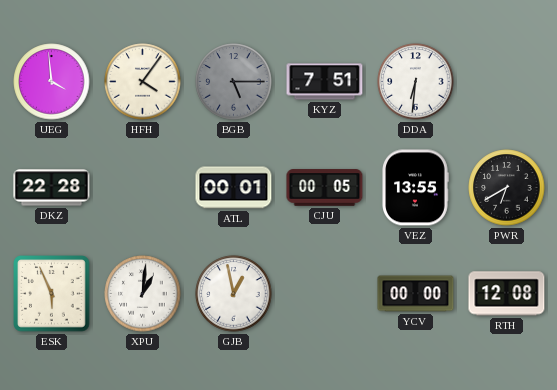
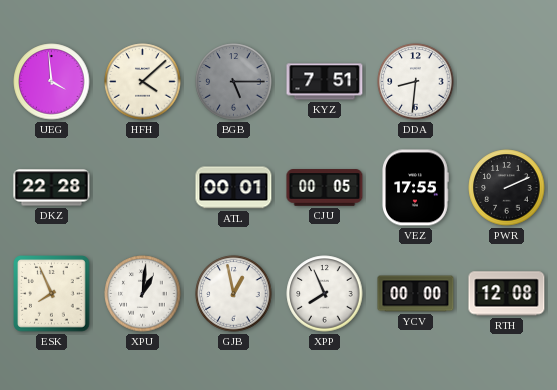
HFH: 4:06 -> 4:08 (143, 82)
DDA: 6:31 -> 8:31 (416, 82)
VEZ: 13:55 -> 17:55 (415, 188)
PWR: 6:40 -> 2:11 (507, 188)
ESK: 5:56 -> 7:56 (52, 294)
XPP: none -> 7:56 (325, 294)
